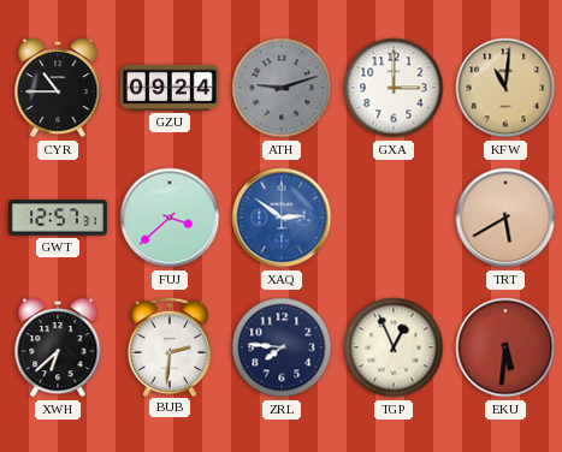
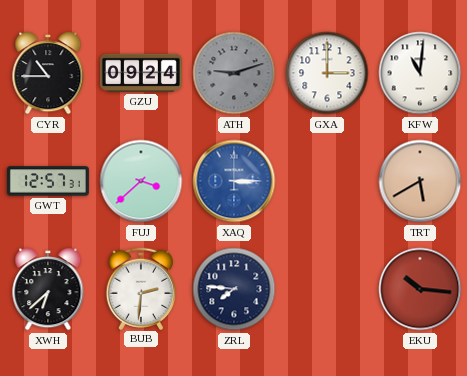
KFW dial: champagne -> white (420, 73)
XAQ: 2:51 -> 3:15 (234, 181)
TGP: 12:56 -> none (394, 347)
EKU: 5:31 -> 10:16 (420, 289)
